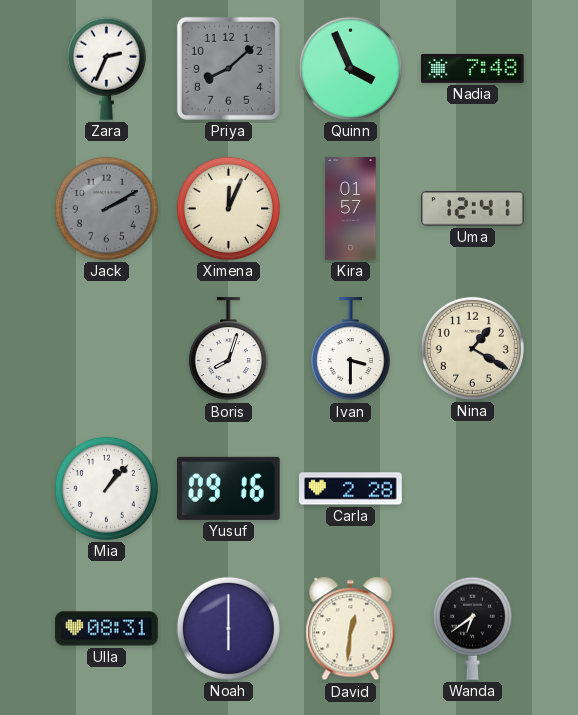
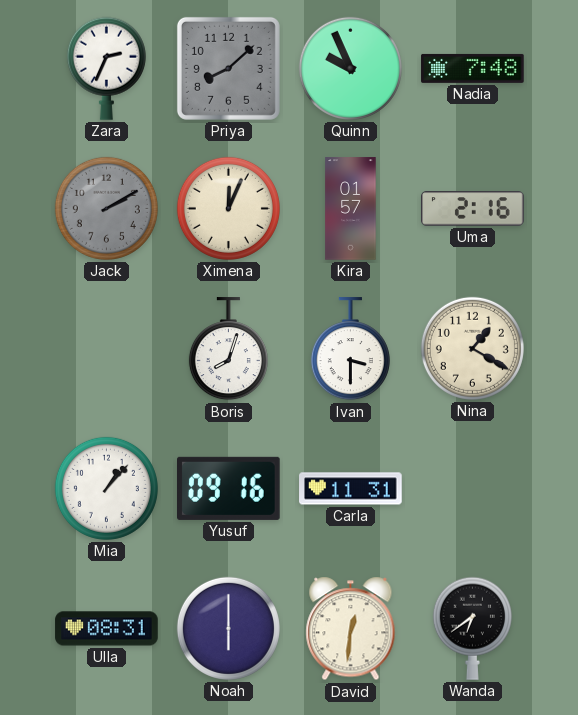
Quinn: 3:56 -> 9:56 (350, 68)
Uma: 12:41 -> 2:16 (473, 209)
Carla: 2:28 -> 11:31 (351, 489)
